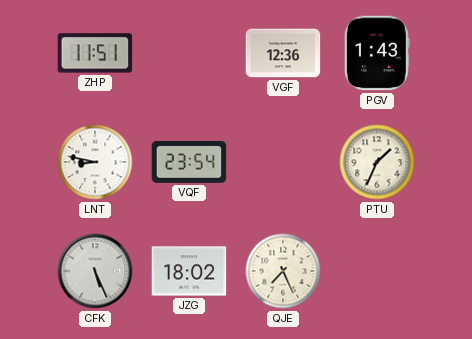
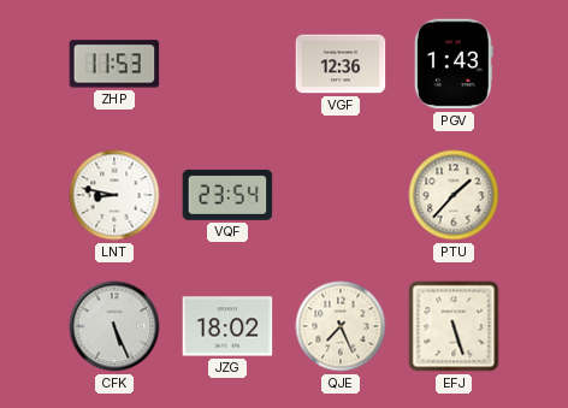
ZHP: 11:51 -> 11:53 (114, 64)
PTU: 1:34 -> 1:37 (454, 195)
EFJ: none -> 5:27 (454, 326)
